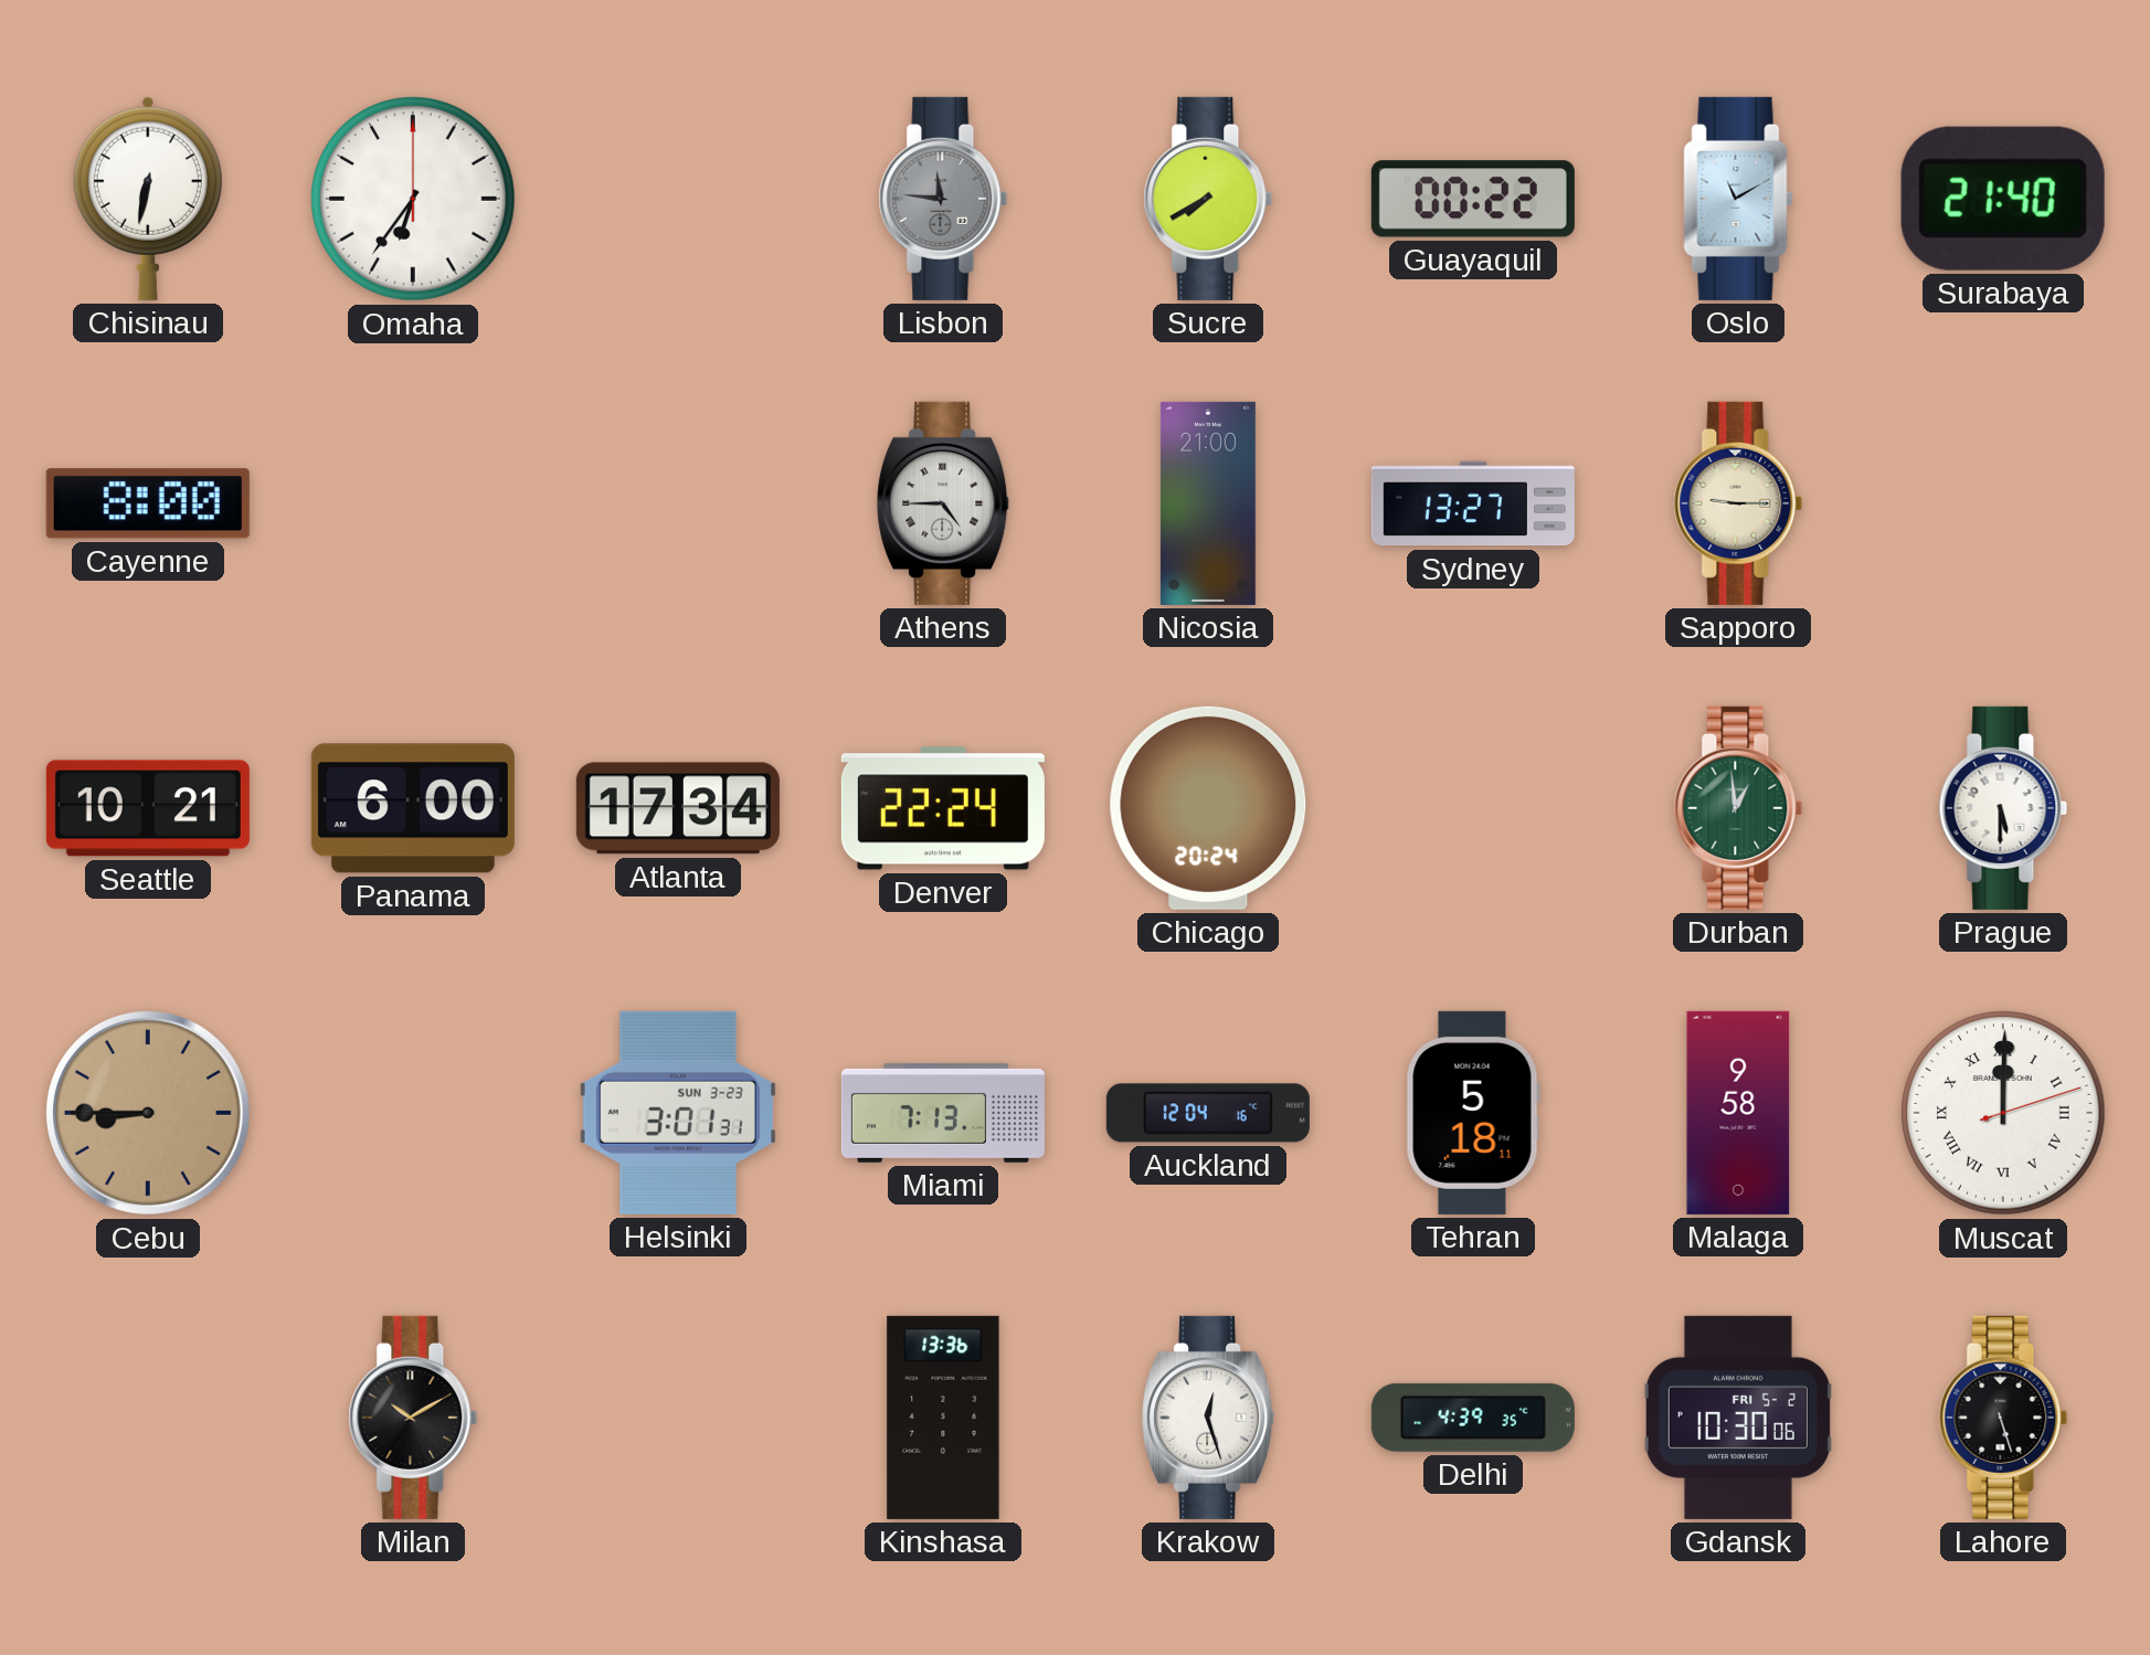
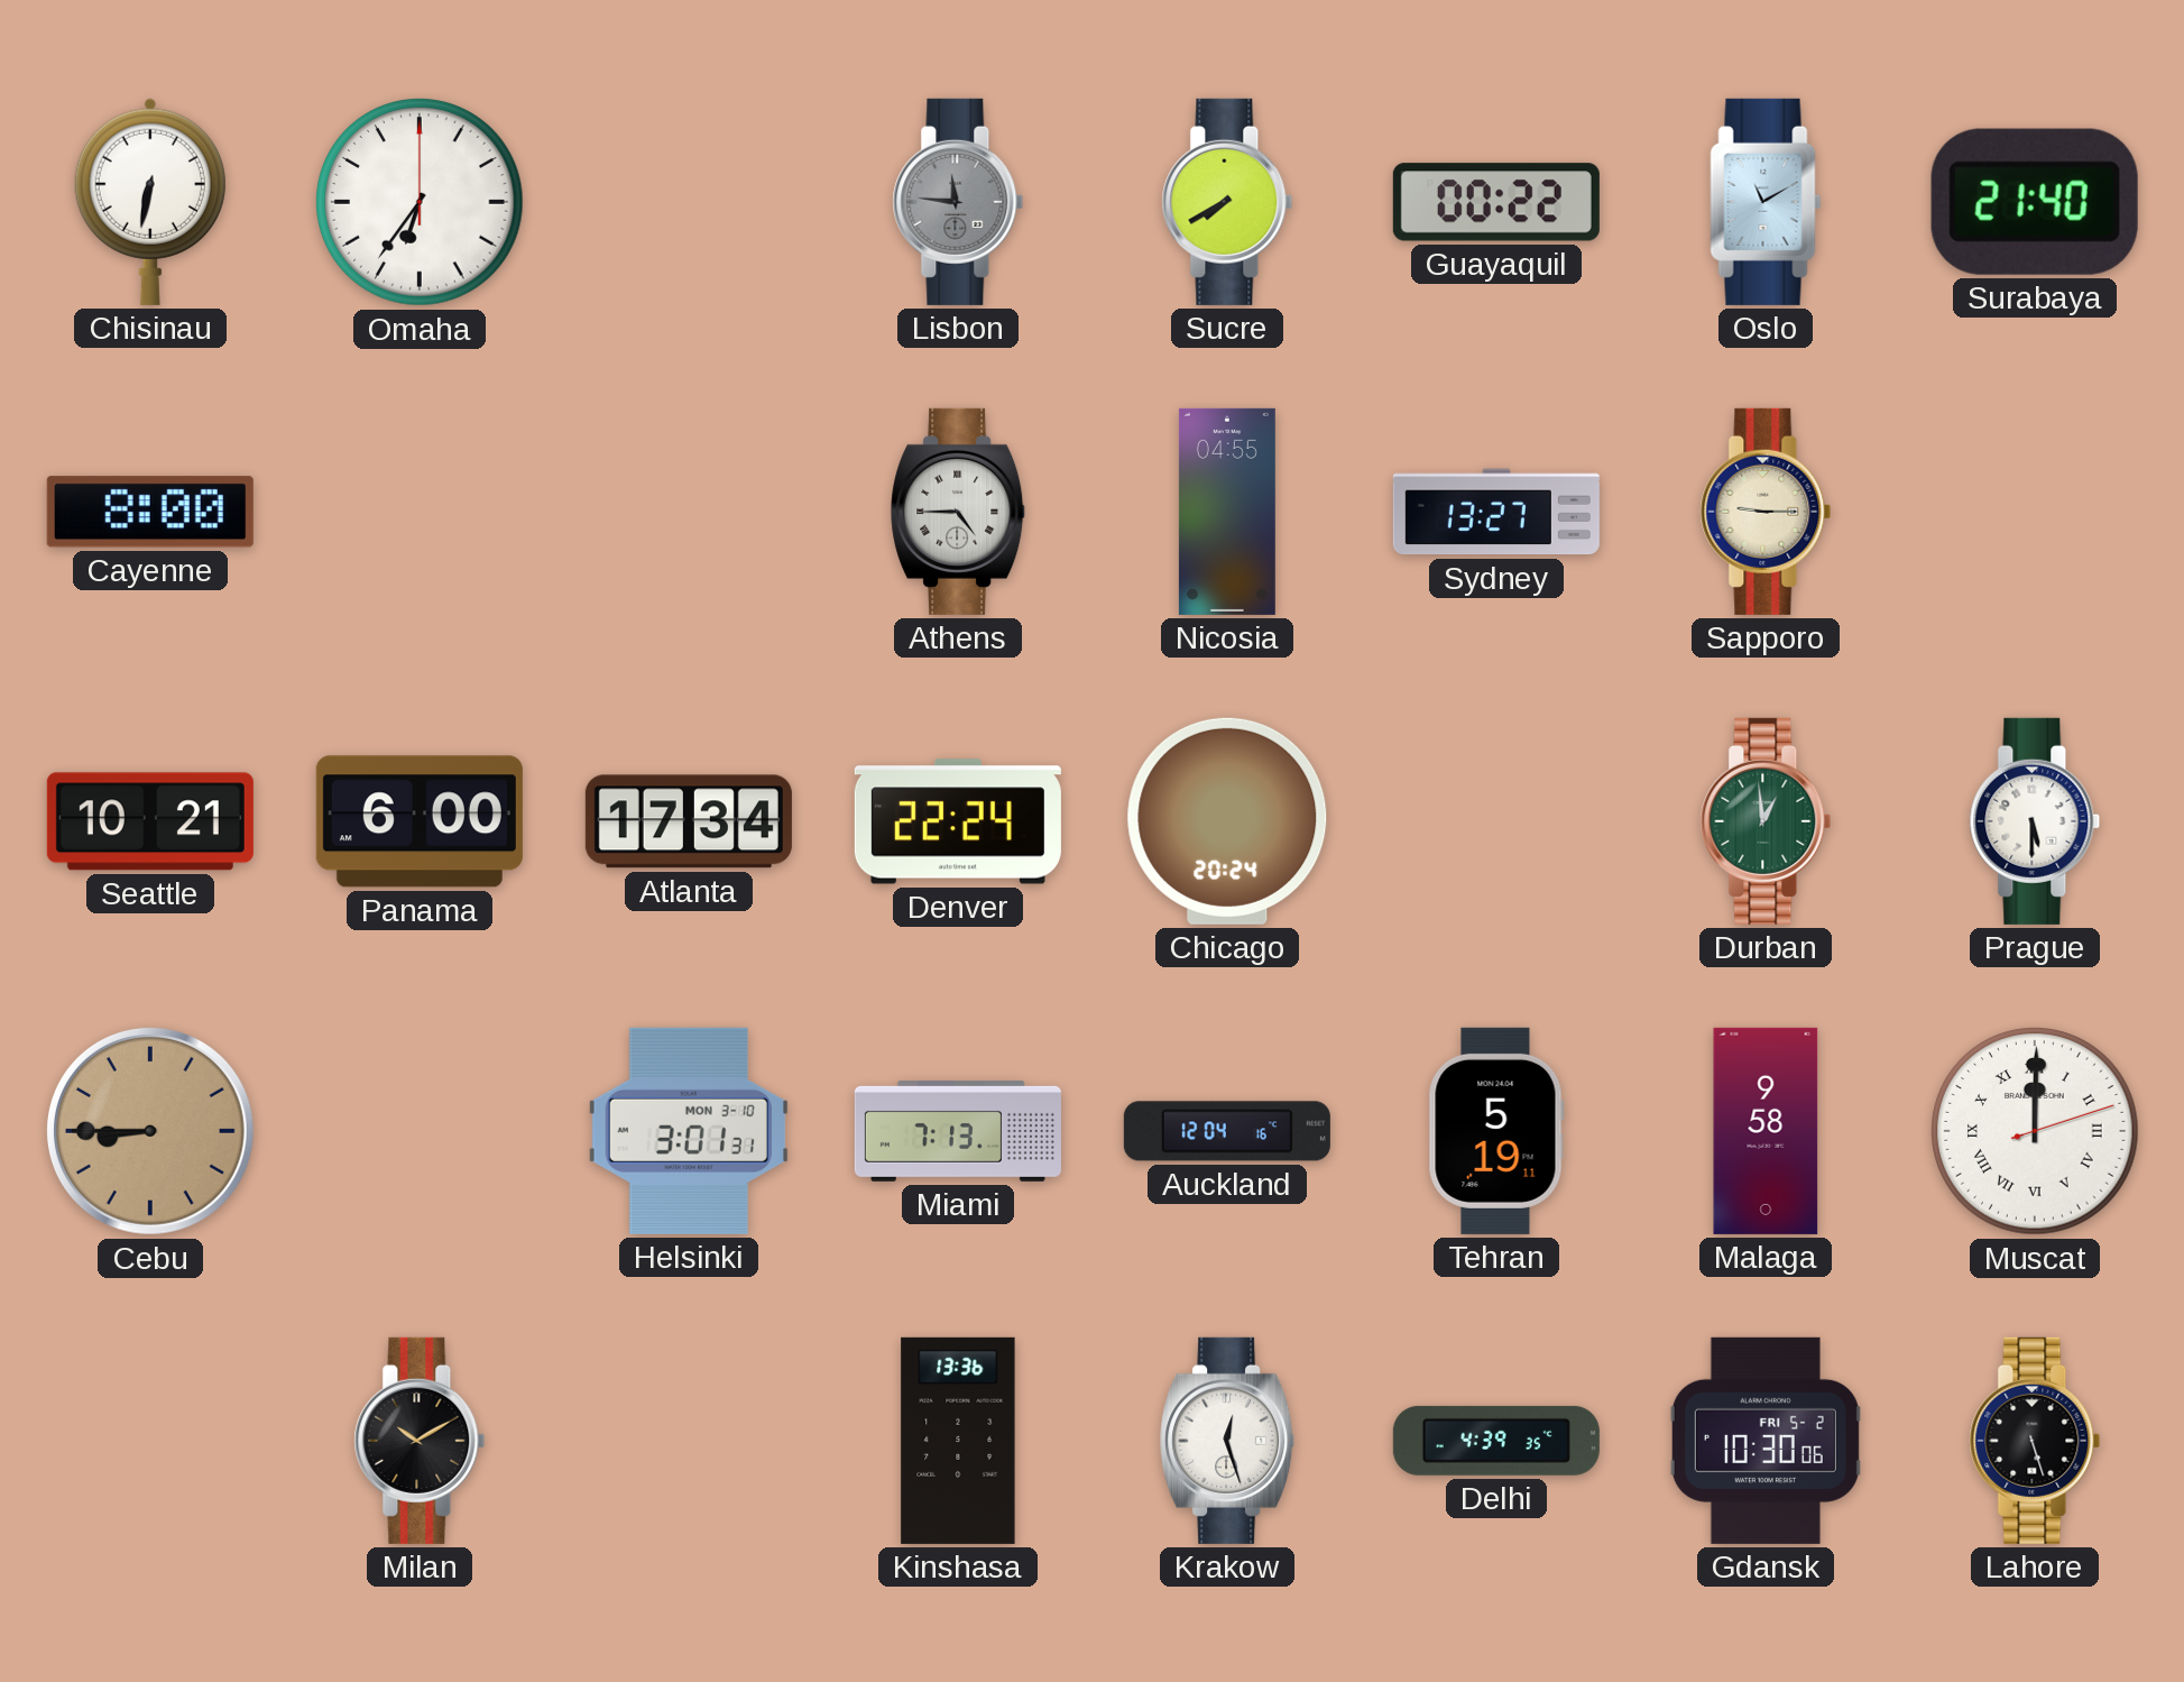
Nicosia: 21:00 -> 04:55 (1227, 512)
Helsinki date: SUN 3-23 -> MON 3-10 (689, 1131)
Tehran: 5:18 -> 5:19 (1496, 1131)
